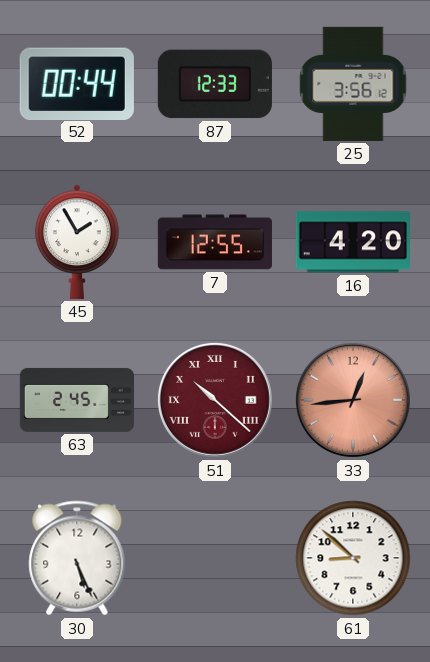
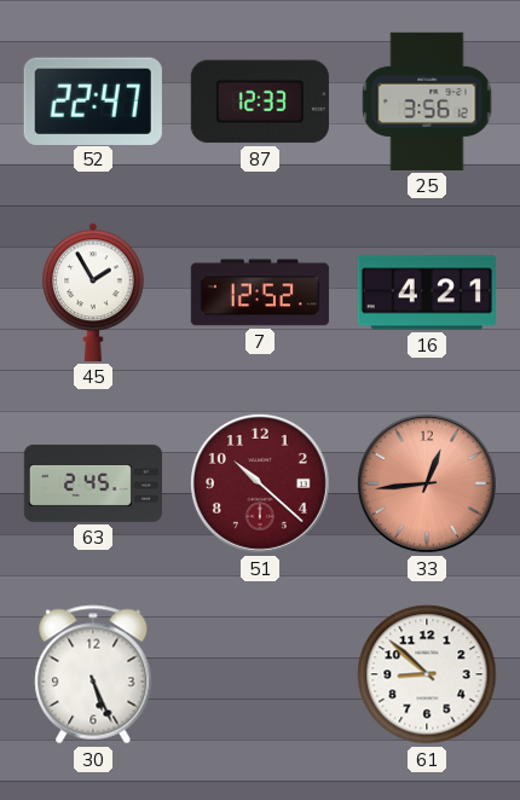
52: 00:44 -> 22:47 (93, 100)
7: 12:55 -> 12:52 (260, 292)
16: 4:20 -> 4:21 (427, 292)
51 numerals: Roman -> Arabic (260, 483)
